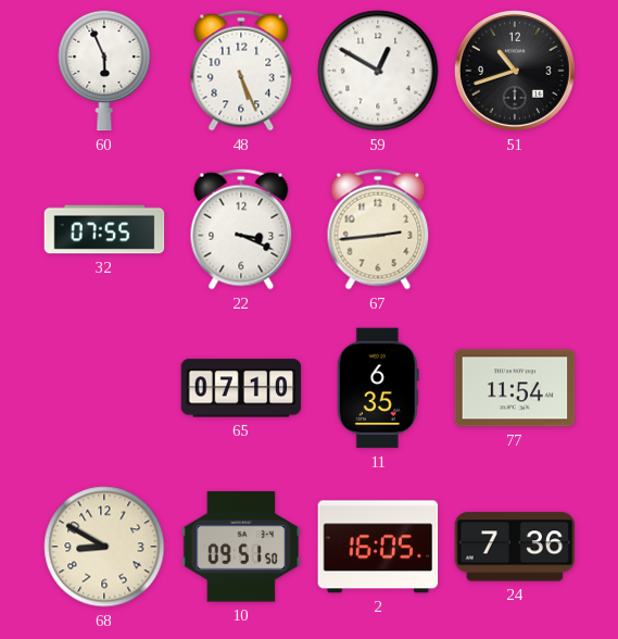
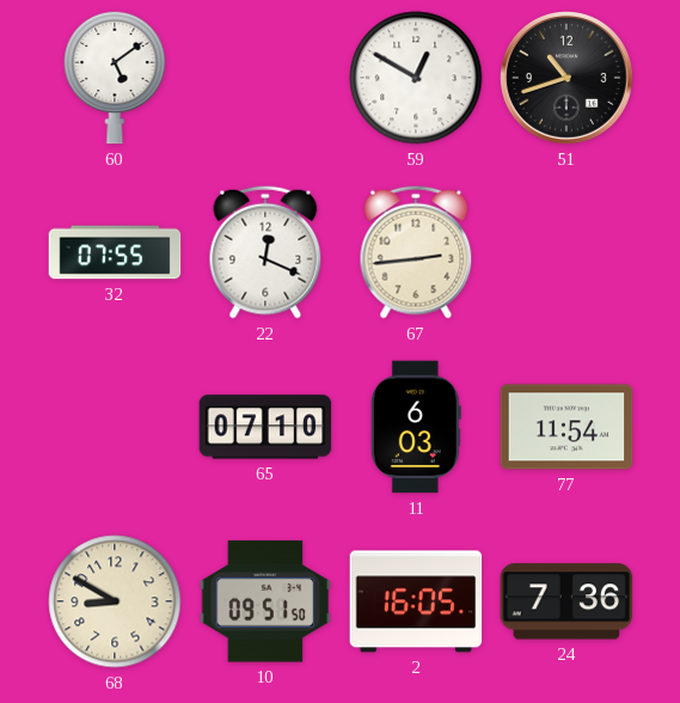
60: 5:56 -> 5:09 (115, 78)
48: 5:26 -> none (241, 71)
22: 3:19 -> 12:19 (265, 252)
11: 6:35 -> 6:03 (416, 427)
